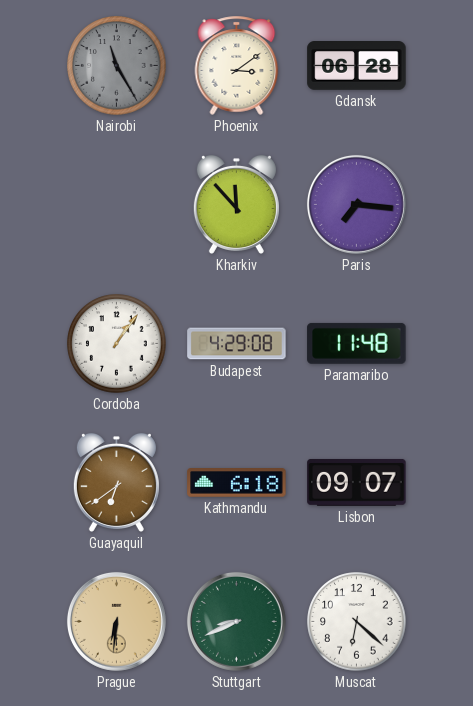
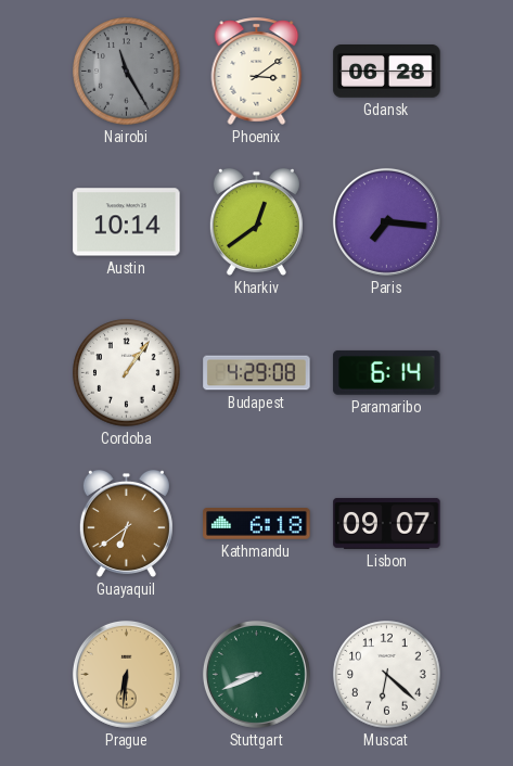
Austin: none -> 10:14 (127, 222)
Kharkiv: 11:53 -> 12:39 (256, 221)
Paramaribo: 11:48 -> 6:14 (387, 372)
